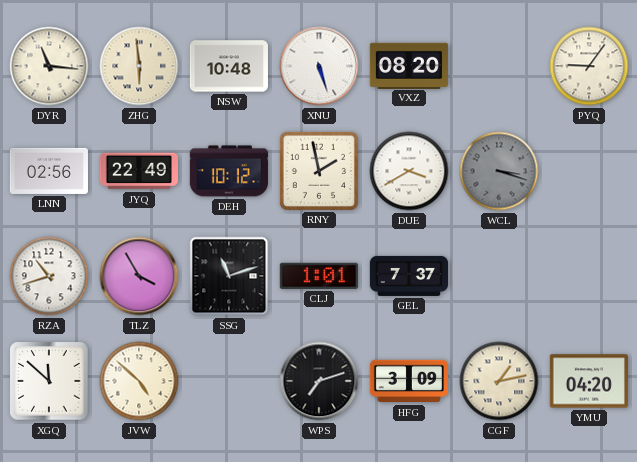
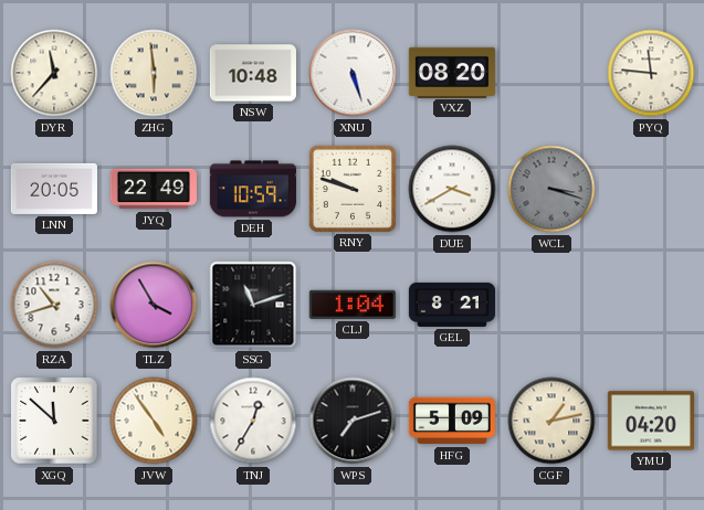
DYR: 11:16 -> 11:37 (54, 73)
PYQ: 9:06 -> 11:46 (651, 73)
LNN: 02:56 -> 20:05 (54, 189)
DEH: 10:12 -> 10:59 (253, 189)
RNY: 1:58 -> 9:48 (353, 189)
CLJ: 1:01 -> 1:04 (353, 305)
GEL: 7:37 -> 8:21 (451, 305)
JVW: 4:52 -> 4:54 (154, 421)
TNJ: none -> 12:35 (253, 421)
HFG: 3:09 -> 5:09 (452, 421)
